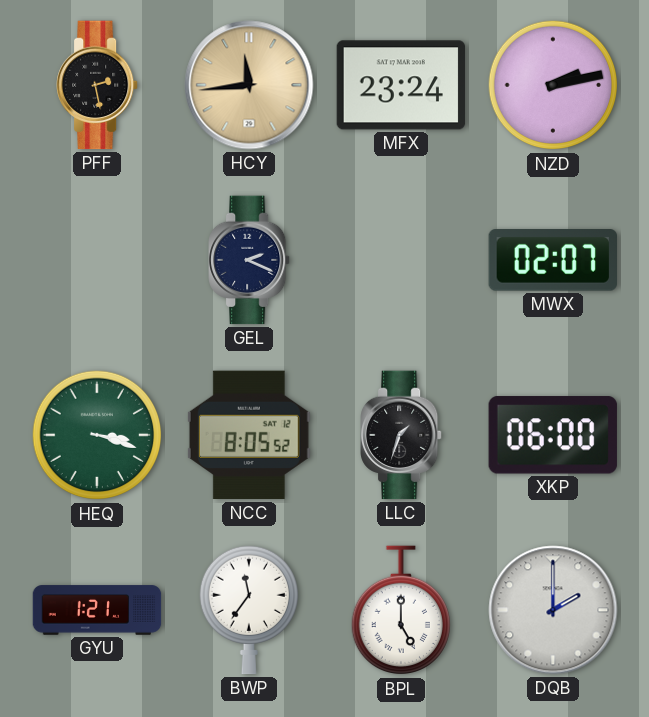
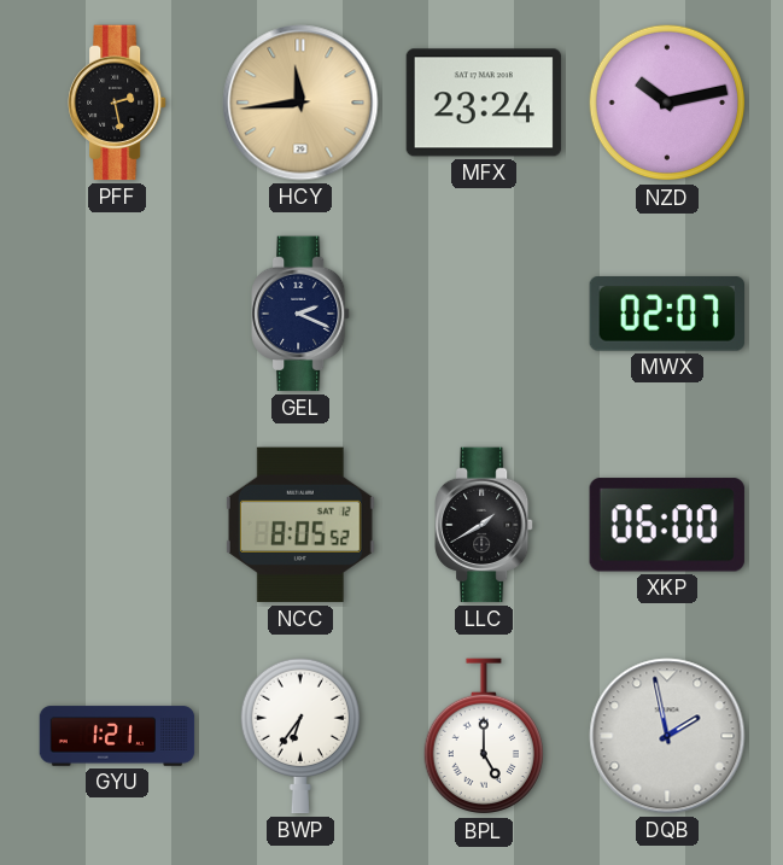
NZD: 2:13 -> 10:13 (667, 103)
HEQ: 3:18 -> none (97, 435)
LLC: 1:33 -> 1:40 (485, 525)
BWP: 11:36 -> 6:36 (299, 736)
DQB: 2:00 -> 1:58 (667, 736)
